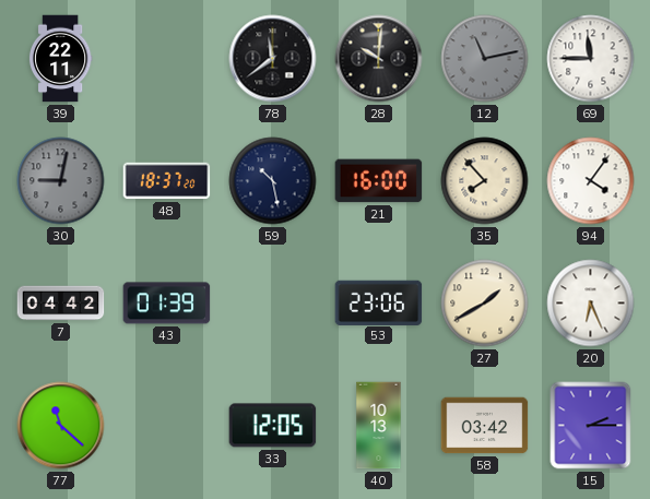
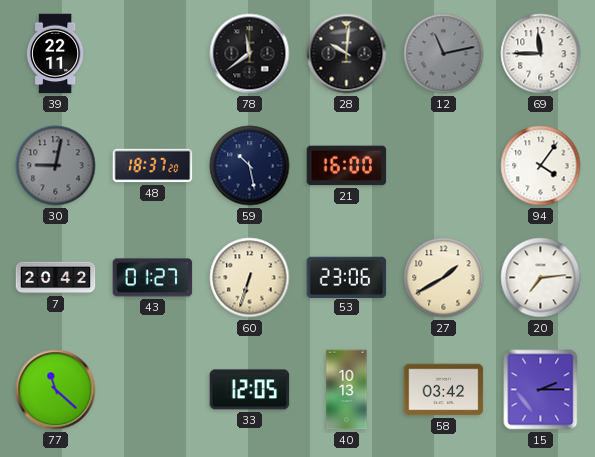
35: 7:53 -> none (485, 181)
7: 04:42 -> 20:42 (56, 278)
43: 01:39 -> 01:27 (153, 278)
60: none -> 6:33 (250, 278)
20: 6:26 -> 7:14 (541, 278)
